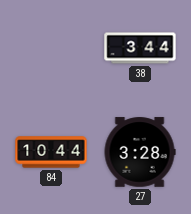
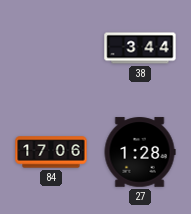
84: 10:44 -> 17:06 (51, 152)
27: 3:28 -> 1:28 (140, 152)
